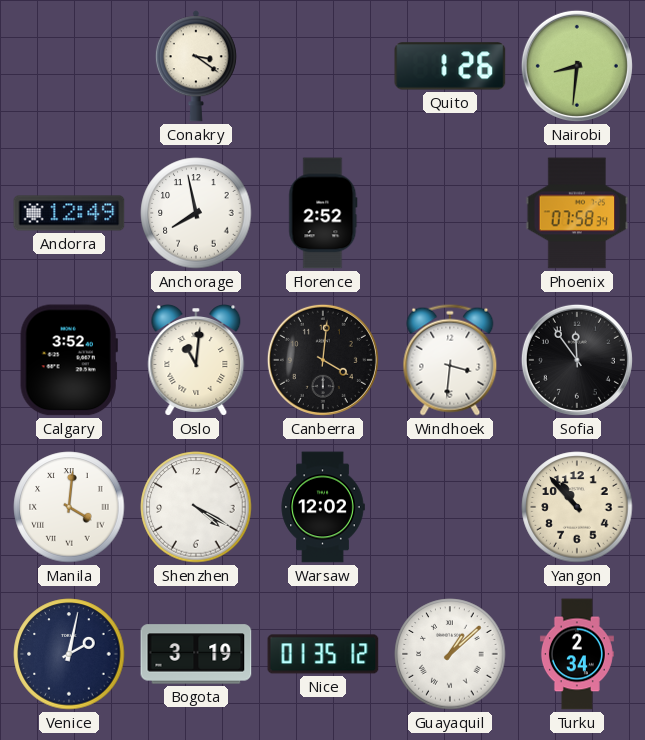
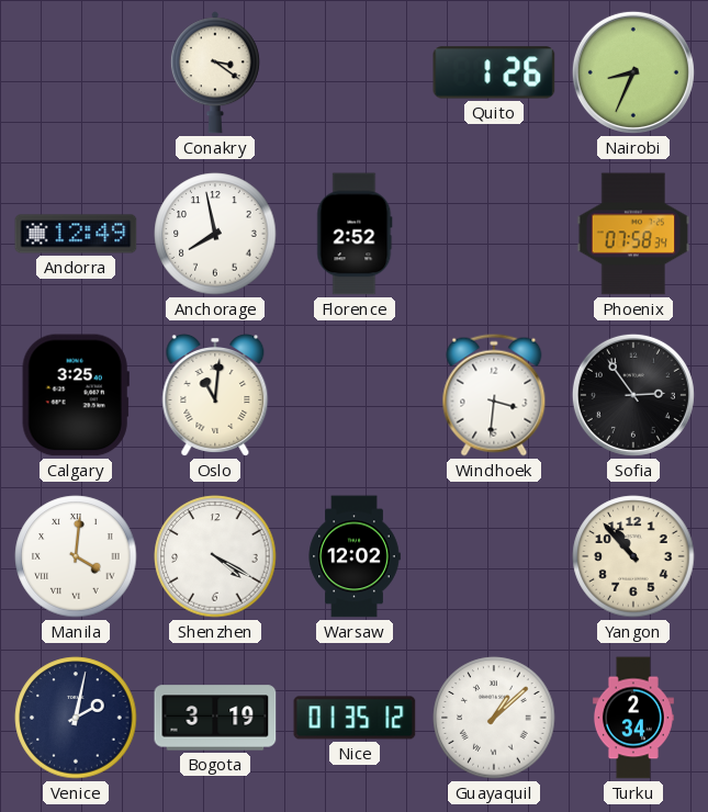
Nairobi: 8:31 -> 8:34 (633, 72)
Calgary: 3:52 -> 3:25 (76, 395)
Canberra: 4:01 -> none (323, 360)
Sofia: 11:54 -> 2:54 (633, 395)
